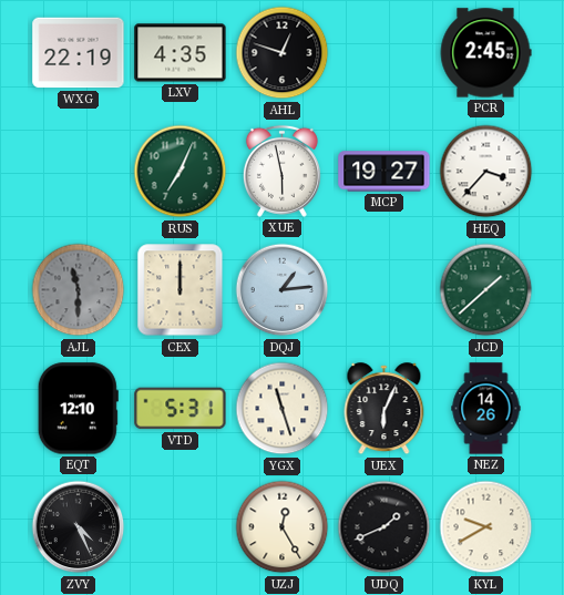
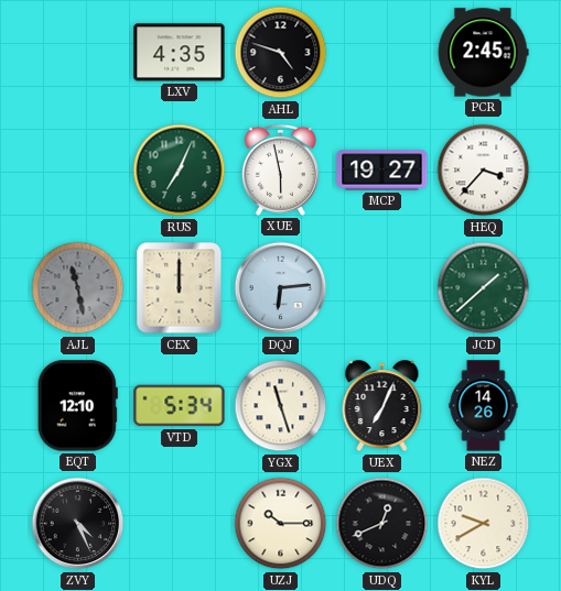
WXG: 22:19 -> none (79, 53)
AHL: 12:48 -> 4:48 (281, 53)
AJL: 11:30 -> 11:28 (78, 288)
DQJ: 1:14 -> 6:14 (281, 288)
VTD: 5:31 -> 5:34 (180, 406)
UEX: 6:04 -> 7:04 (382, 406)
UZJ: 12:25 -> 10:15 (281, 524)
UDQ: 1:41 -> 12:41 (382, 524)
